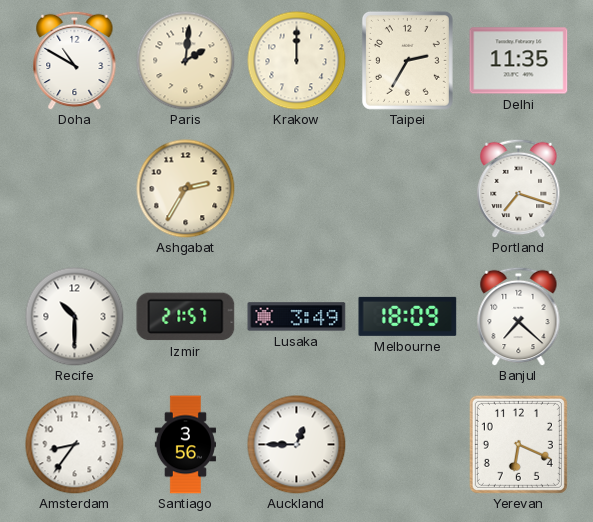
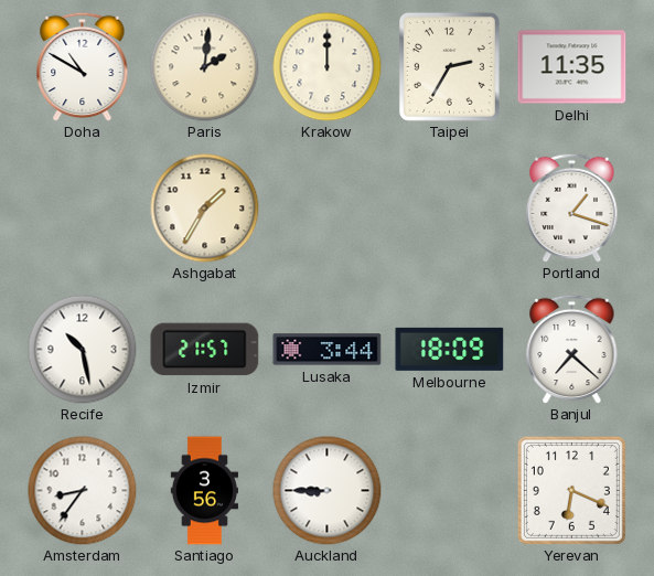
Ashgabat: 2:35 -> 1:35 (205, 209)
Portland: 7:18 -> 1:18 (572, 207)
Recife: 10:30 -> 10:28 (83, 350)
Lusaka: 3:49 -> 3:44 (328, 350)
Auckland: 12:45 -> 8:45 (328, 491)
